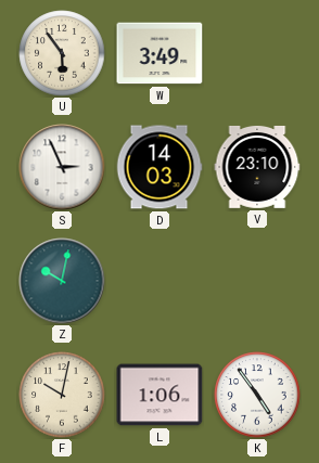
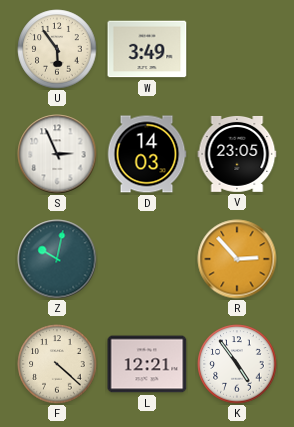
V: 23:10 -> 23:05 (237, 154)
R: none -> 2:53 (237, 259)
F: 10:02 -> 4:22 (57, 364)
L: 1:06 -> 12:21 (147, 364)
